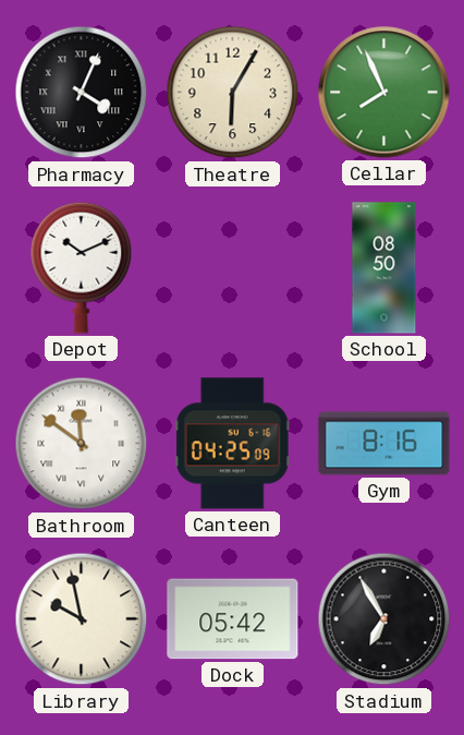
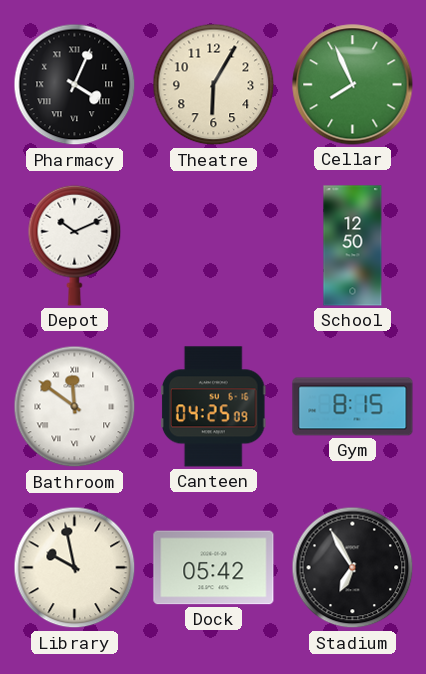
School: 08:50 -> 12:50 (353, 246)
Gym: 8:16 -> 8:15 (353, 407)
